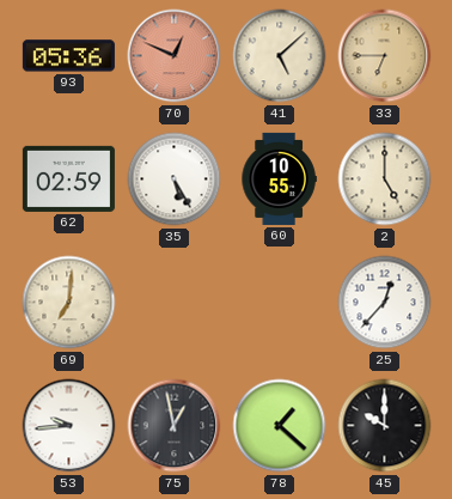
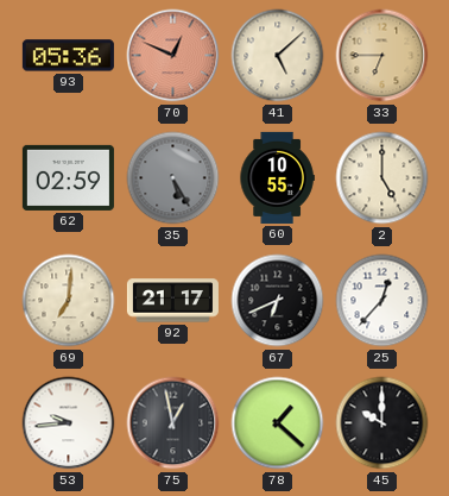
35 dial: white -> grey (173, 178)
92: none -> 21:17 (172, 301)
67: none -> 6:41 (278, 301)
